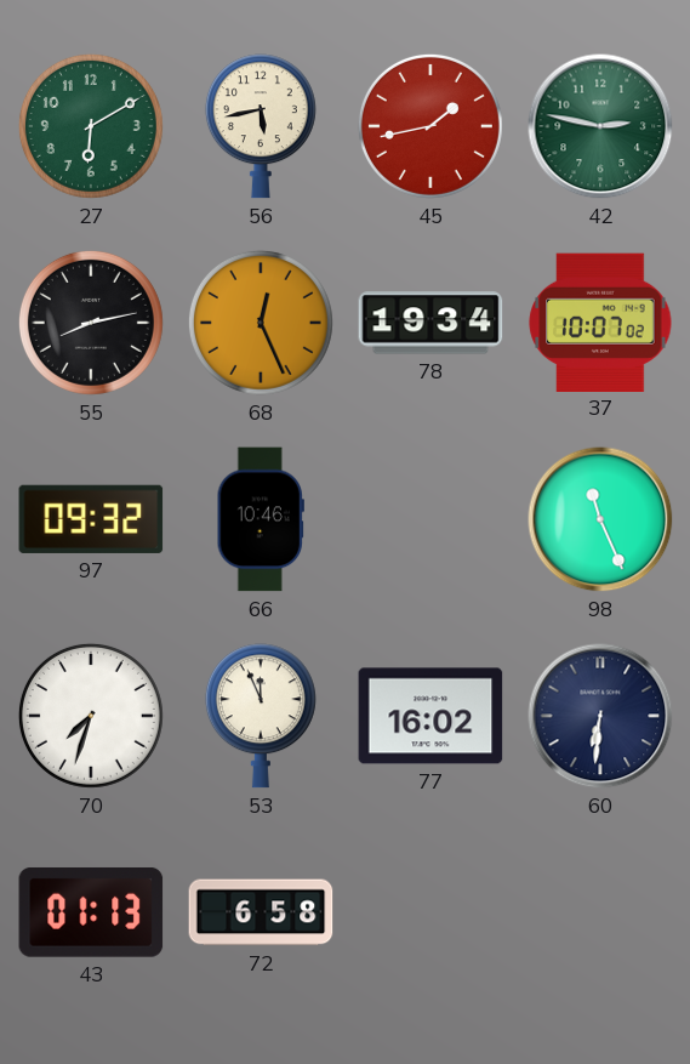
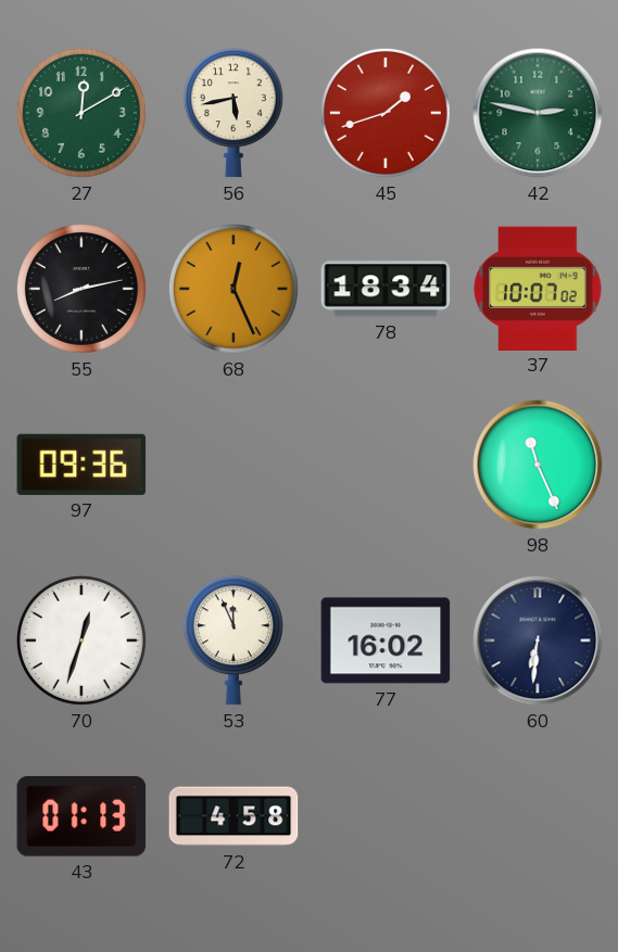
27: 6:10 -> 12:10 (81, 113)
45: 1:43 -> 1:42 (386, 113)
78: 19:34 -> 18:34 (386, 289)
97: 09:32 -> 09:36 (81, 465)
66: 10:46 -> none (261, 519)
70: 7:33 -> 12:33 (81, 640)
72: 6:58 -> 4:58 (234, 816)
